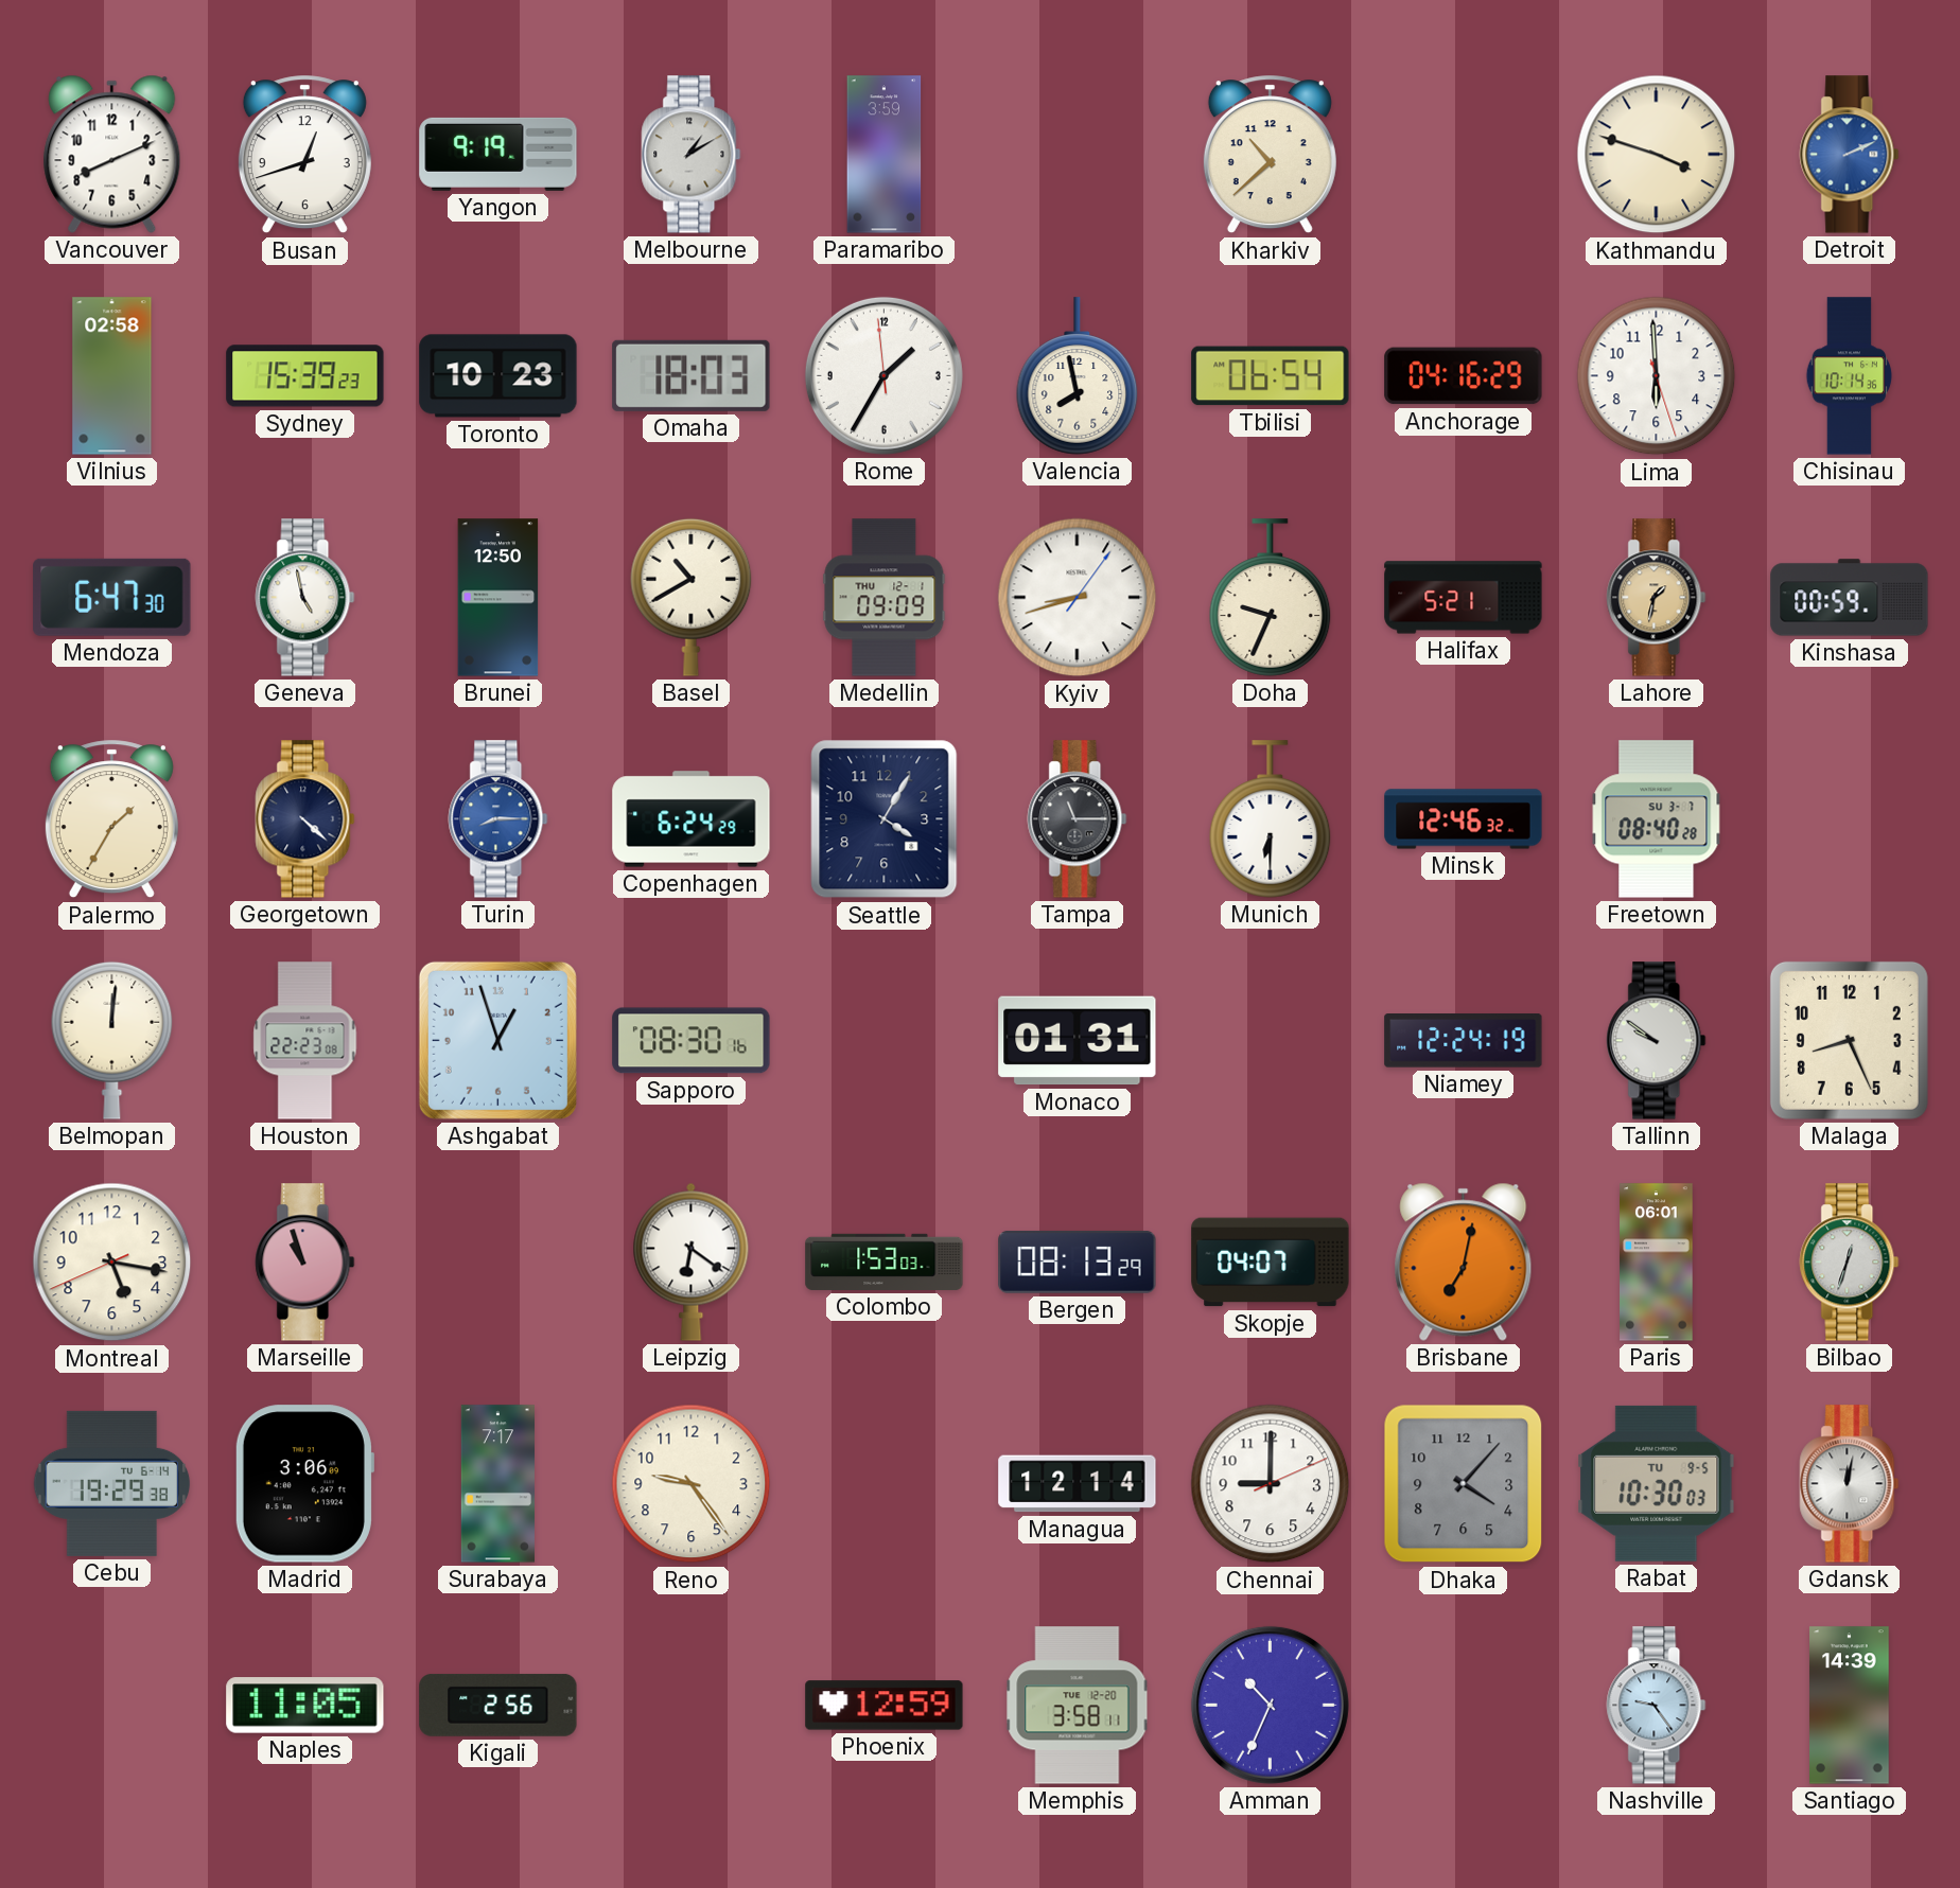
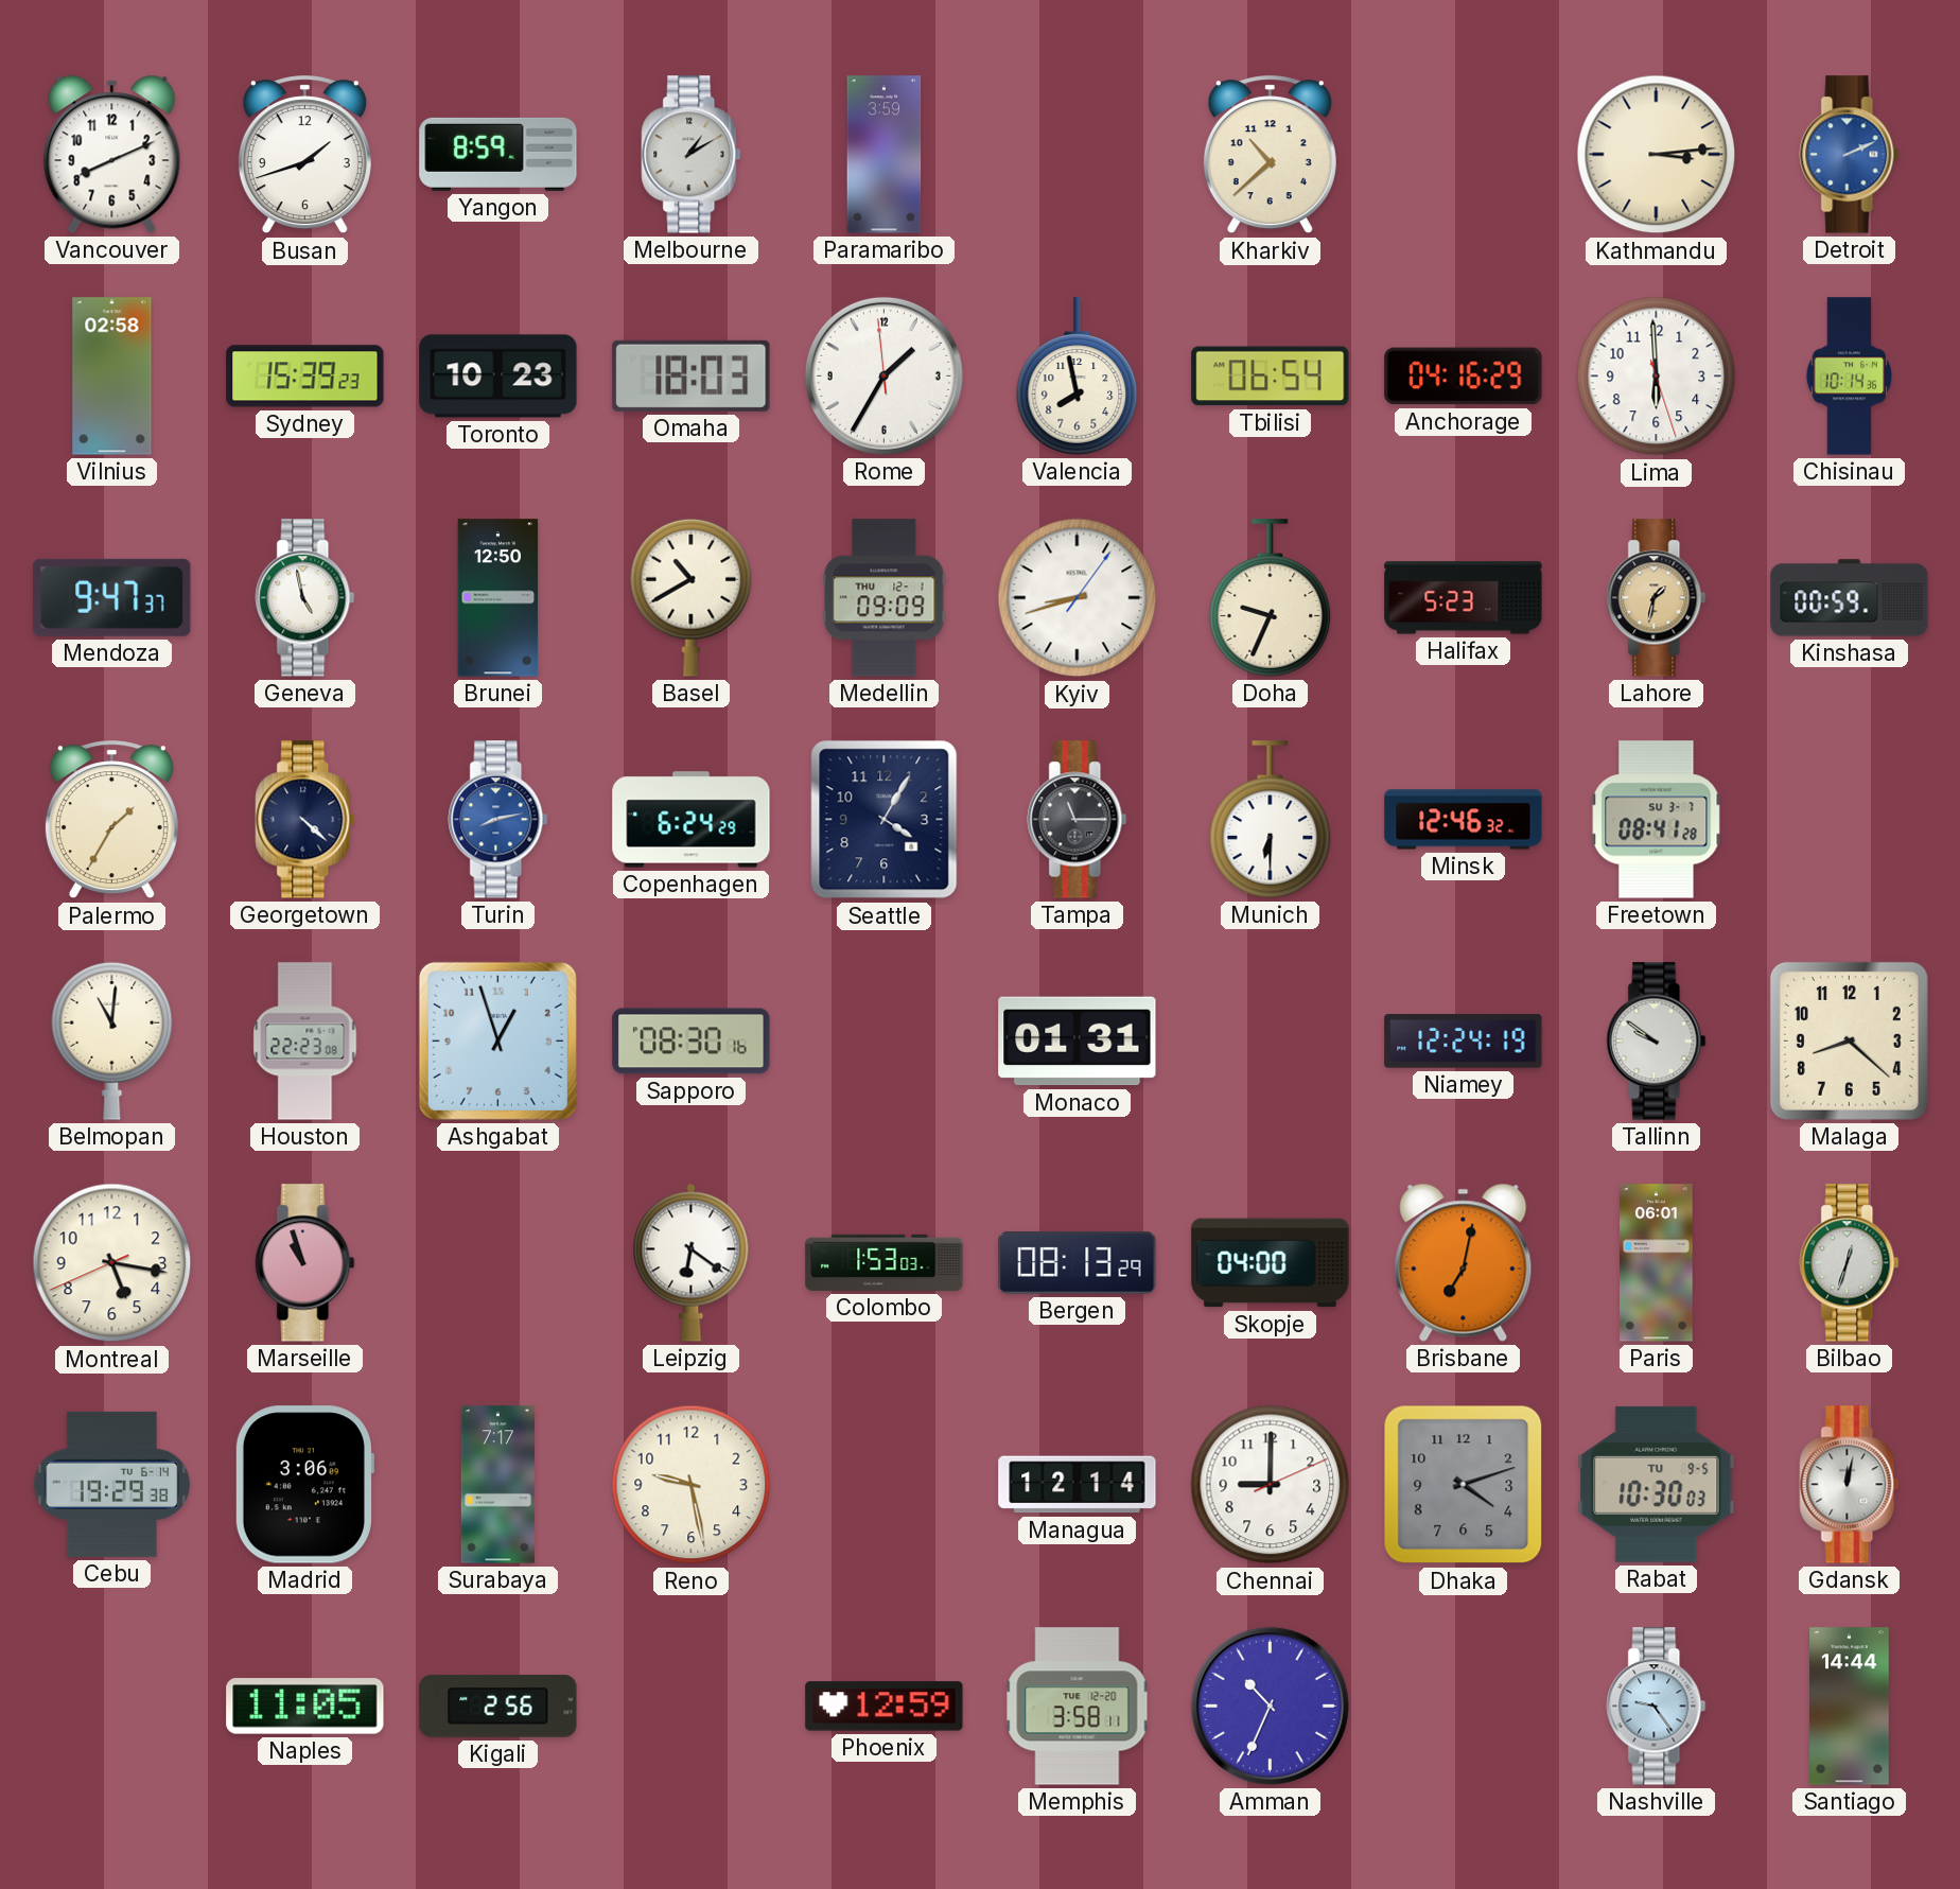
Busan: 12:42 -> 1:42 (304, 155)
Yangon: 9:19 -> 8:59 (498, 154)
Kathmandu: 3:48 -> 3:14 (1657, 155)
Mendoza: 6:47 -> 9:47 (112, 597)
Halifax: 5:21 -> 5:23 (1464, 598)
Turin: 8:15 -> 8:13 (498, 820)
Freetown: 08:40 -> 08:41 (1657, 820)
Belmopan: 12:01 -> 11:01 (112, 1040)
Malaga: 8:26 -> 8:22 (1849, 1040)
Skopje: 04:07 -> 04:00 (1271, 1263)
Reno: 9:24 -> 9:28 (692, 1485)
Dhaka: 4:07 -> 4:12 (1464, 1485)
Santiago: 14:39 -> 14:44 (1850, 1707)
